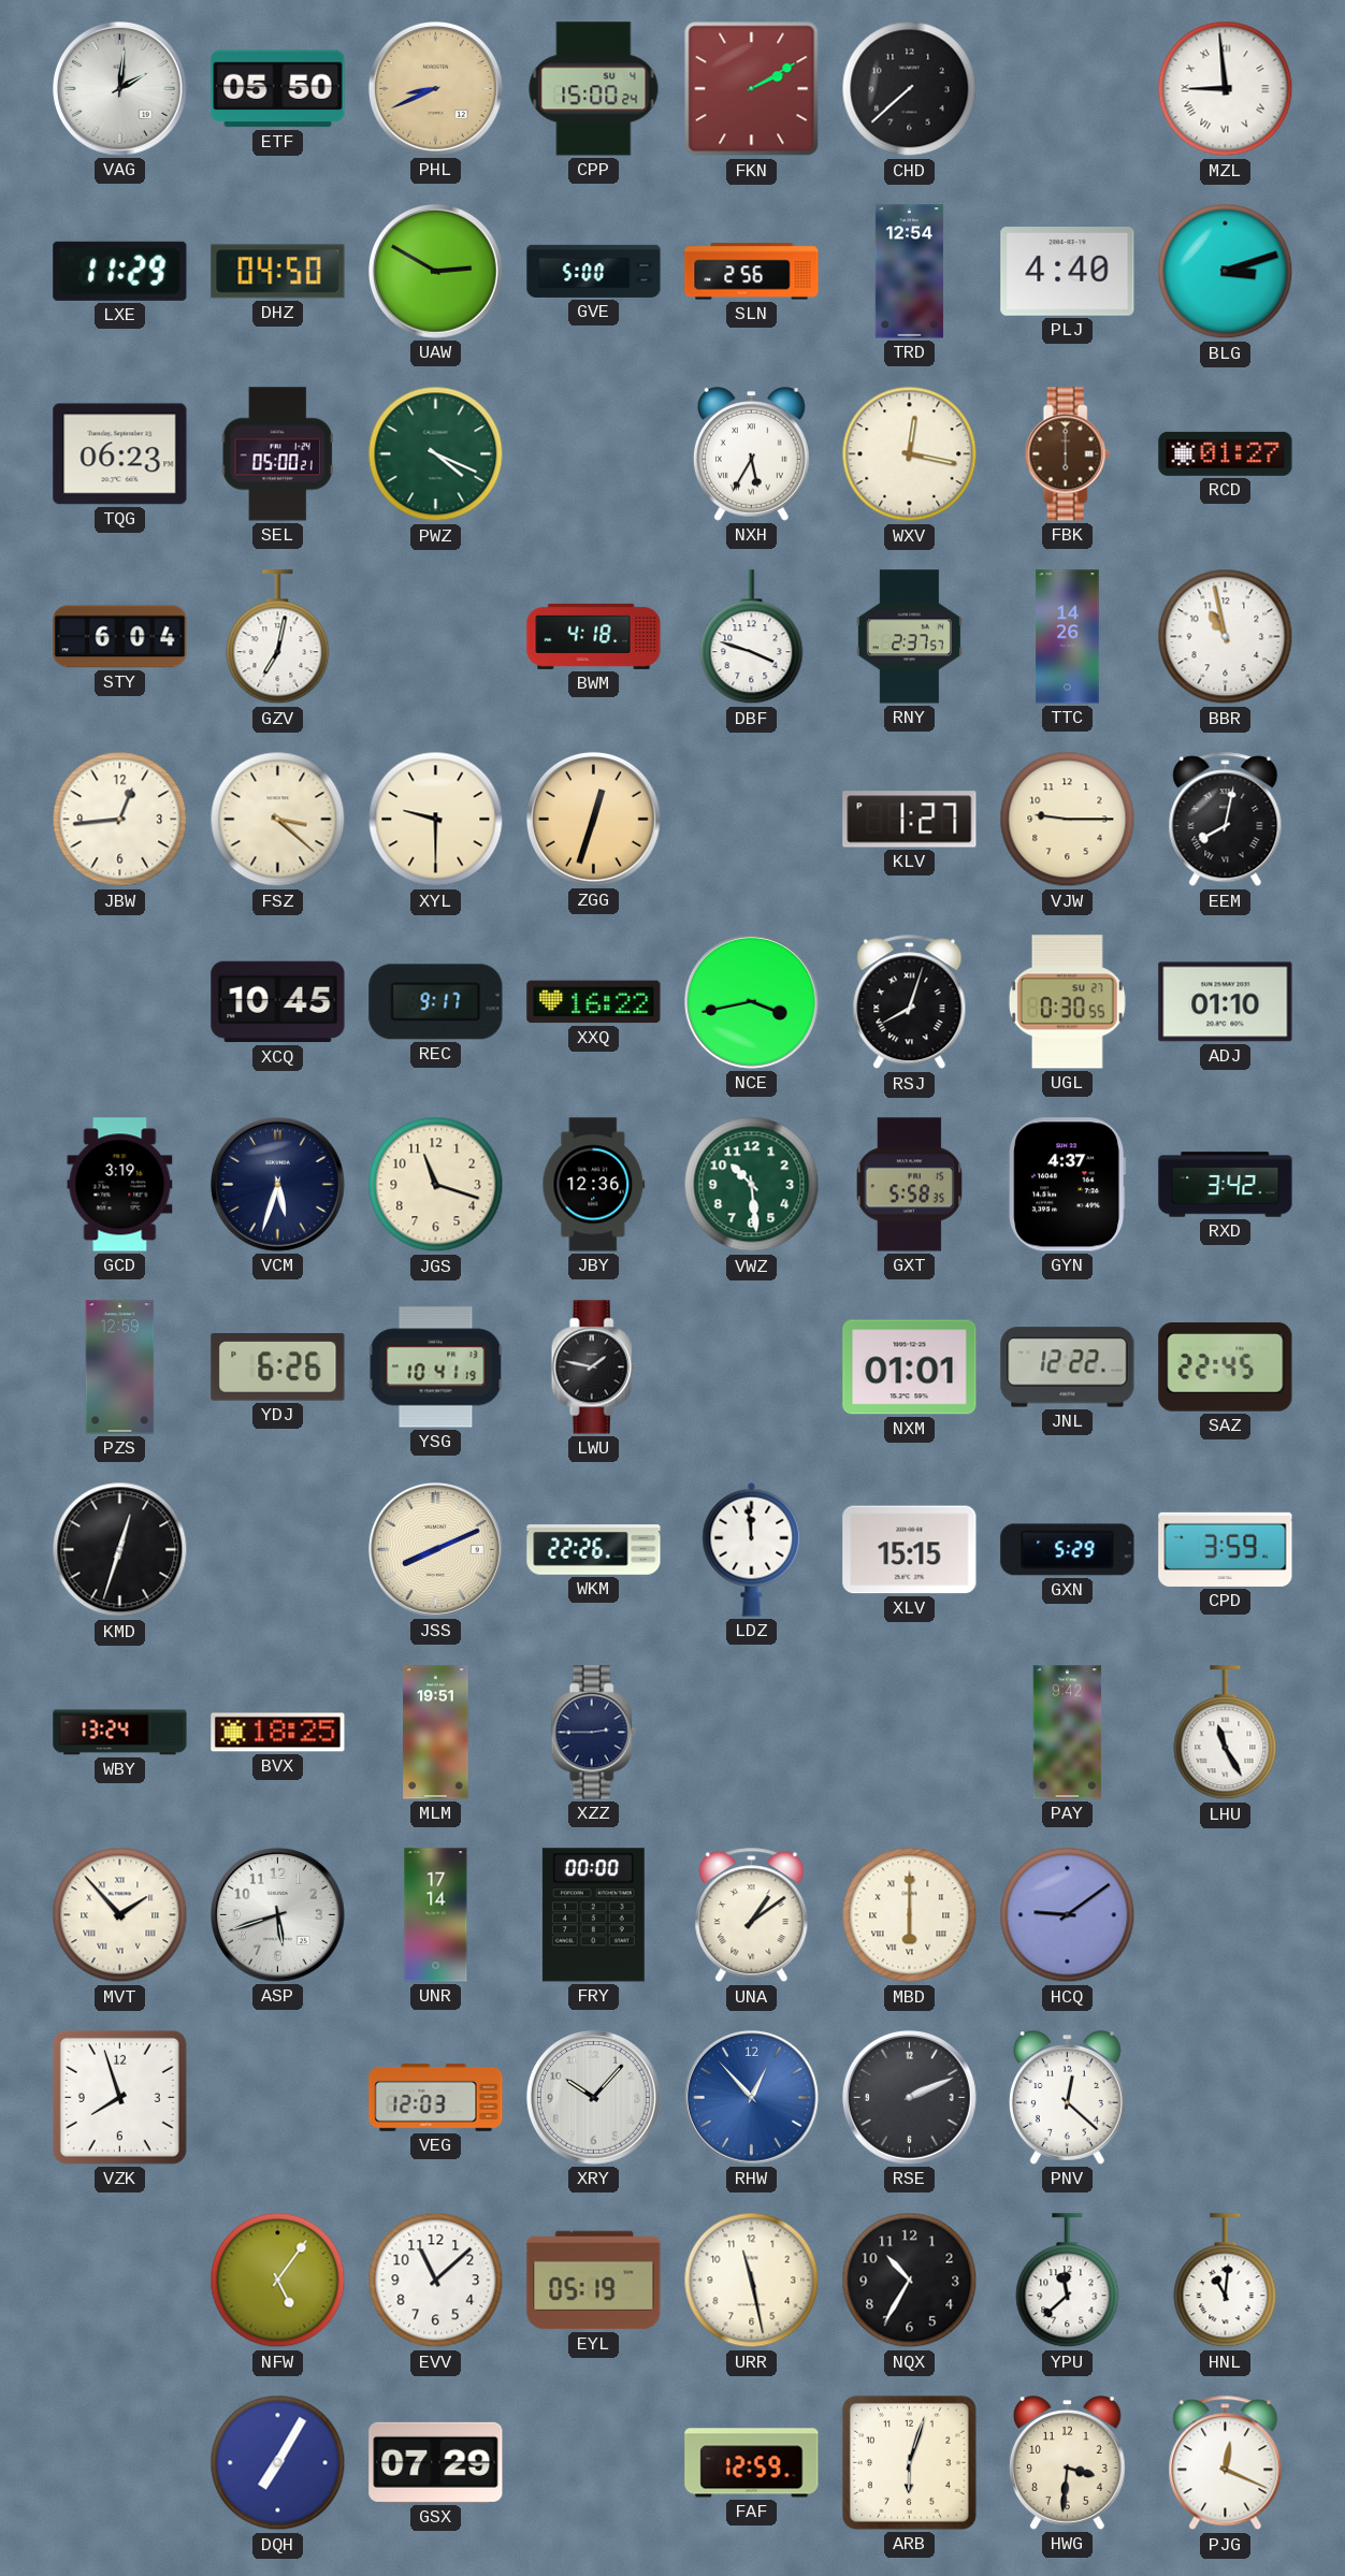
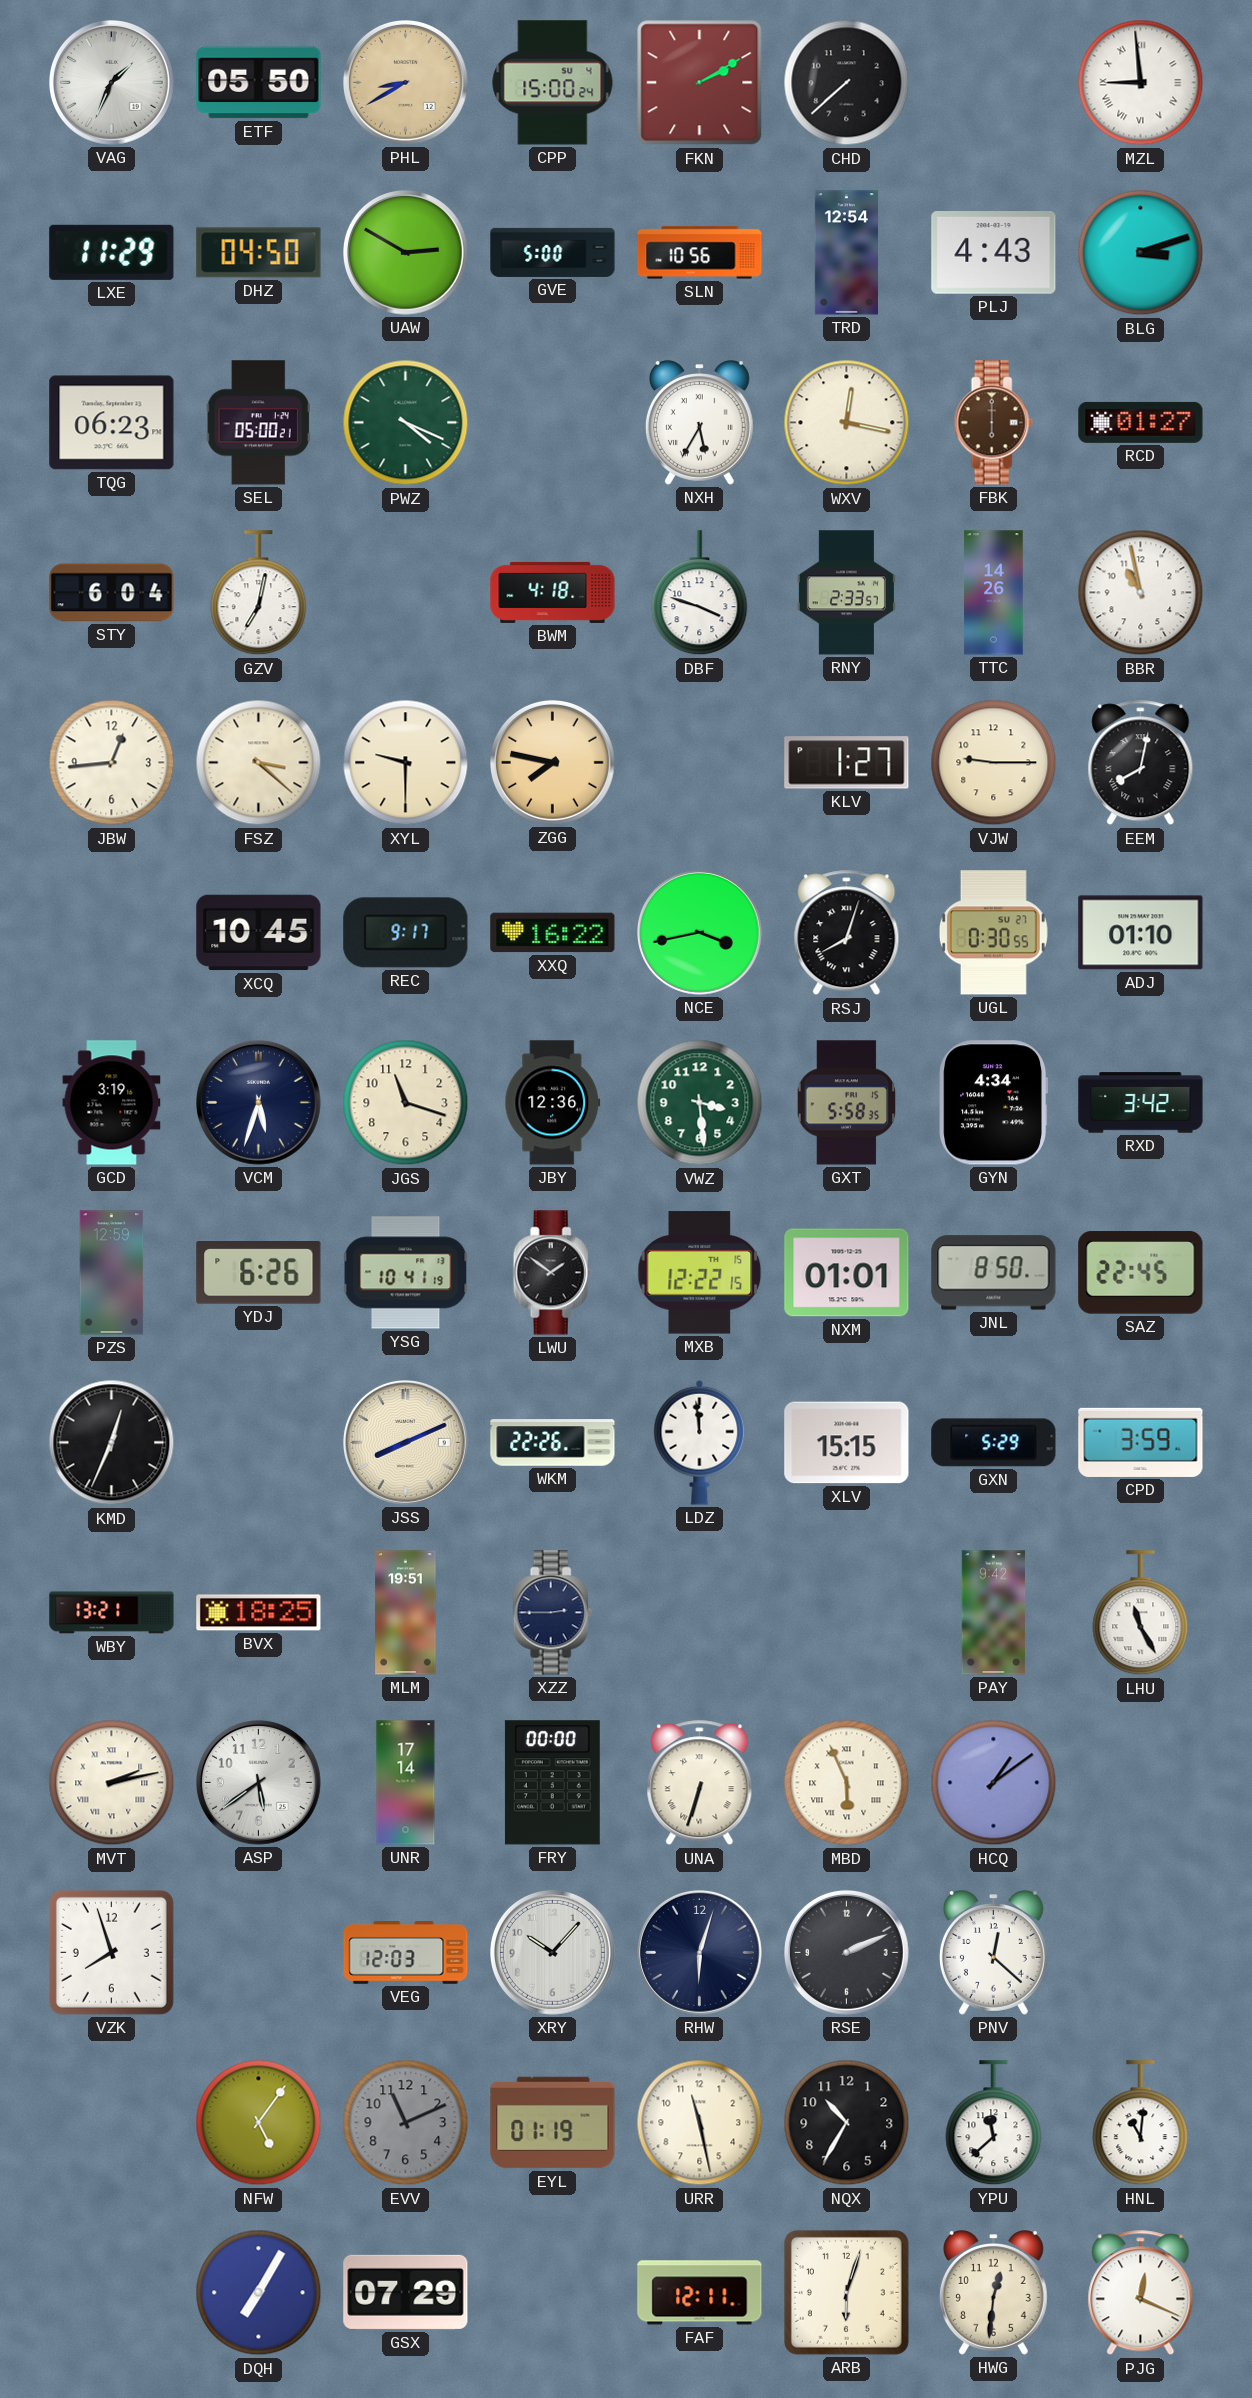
VAG: 2:01 -> 1:34 (112, 83)
PHL: 8:41 -> 8:40 (406, 83)
SLN: 2:56 -> 10:56 (700, 253)
PLJ: 4:40 -> 4:43 (994, 253)
RNY: 2:37 -> 2:33 (846, 593)
ZGG: 12:33 -> 7:47 (553, 763)
VWZ: 10:29 -> 3:29 (700, 1103)
GYN: 4:37 -> 4:34 (993, 1103)
LWU: 1:47 -> 1:51 (552, 1273)
MXB: none -> 12:22 (700, 1273)
JNL: 12:22 -> 8:50 (994, 1273)
KMD: 12:33 -> 12:34 (112, 1443)
WBY: 13:24 -> 13:21 (112, 1613)
MVT: 1:53 -> 2:13 (112, 1783)
ASP: 5:42 -> 5:39 (259, 1783)
UNA: 1:09 -> 6:33 (700, 1783)
MBD: 6:00 -> 5:56 (847, 1783)
HCQ: 9:09 -> 1:09 (994, 1783)
RHW: 12:53 -> 6:03 (700, 1953)
RHW dial: blue -> navy (700, 1953)
EVV: 11:08 -> 11:11 (406, 2123)
EVV dial: white -> grey (406, 2123)
EYL: 05:19 -> 01:19 (553, 2123)
FAF: 12:59 -> 12:11 (700, 2293)
HWG: 3:31 -> 12:31 (993, 2293)
